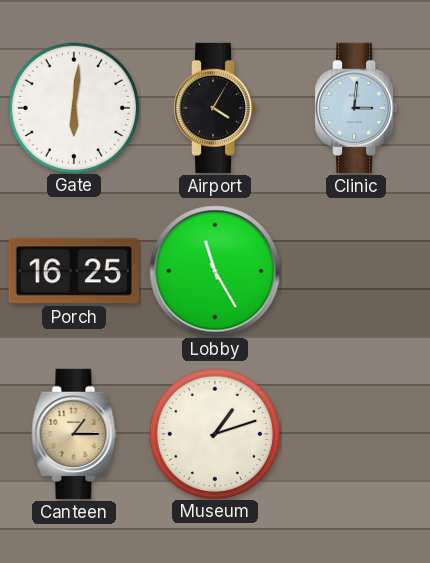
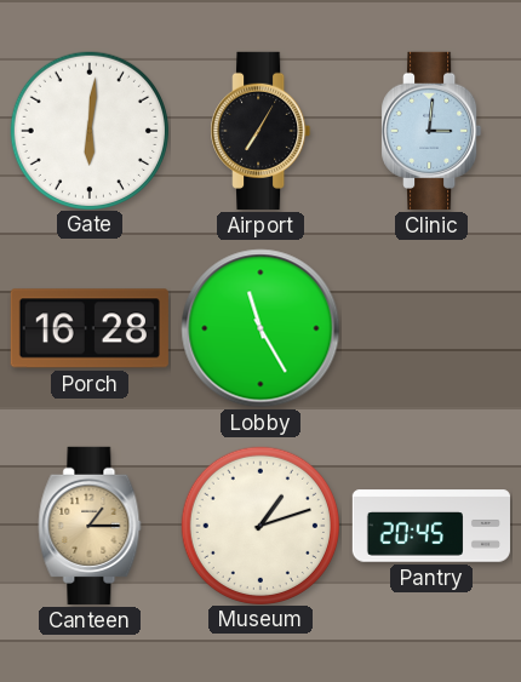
Airport: 4:05 -> 7:05 (260, 131)
Porch: 16:25 -> 16:28 (90, 328)
Pantry: none -> 20:45 (430, 526)
